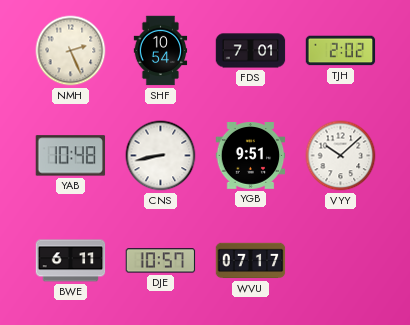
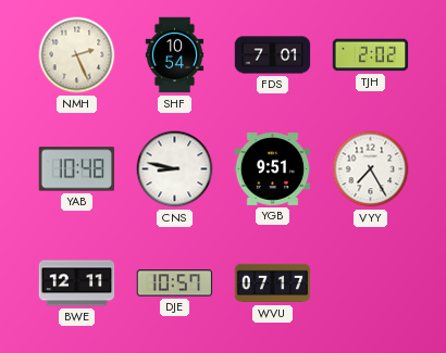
CNS: 8:43 -> 8:47 (175, 169)
VYY: 10:08 -> 7:25 (371, 169)
BWE: 6:11 -> 12:11 (77, 283)
